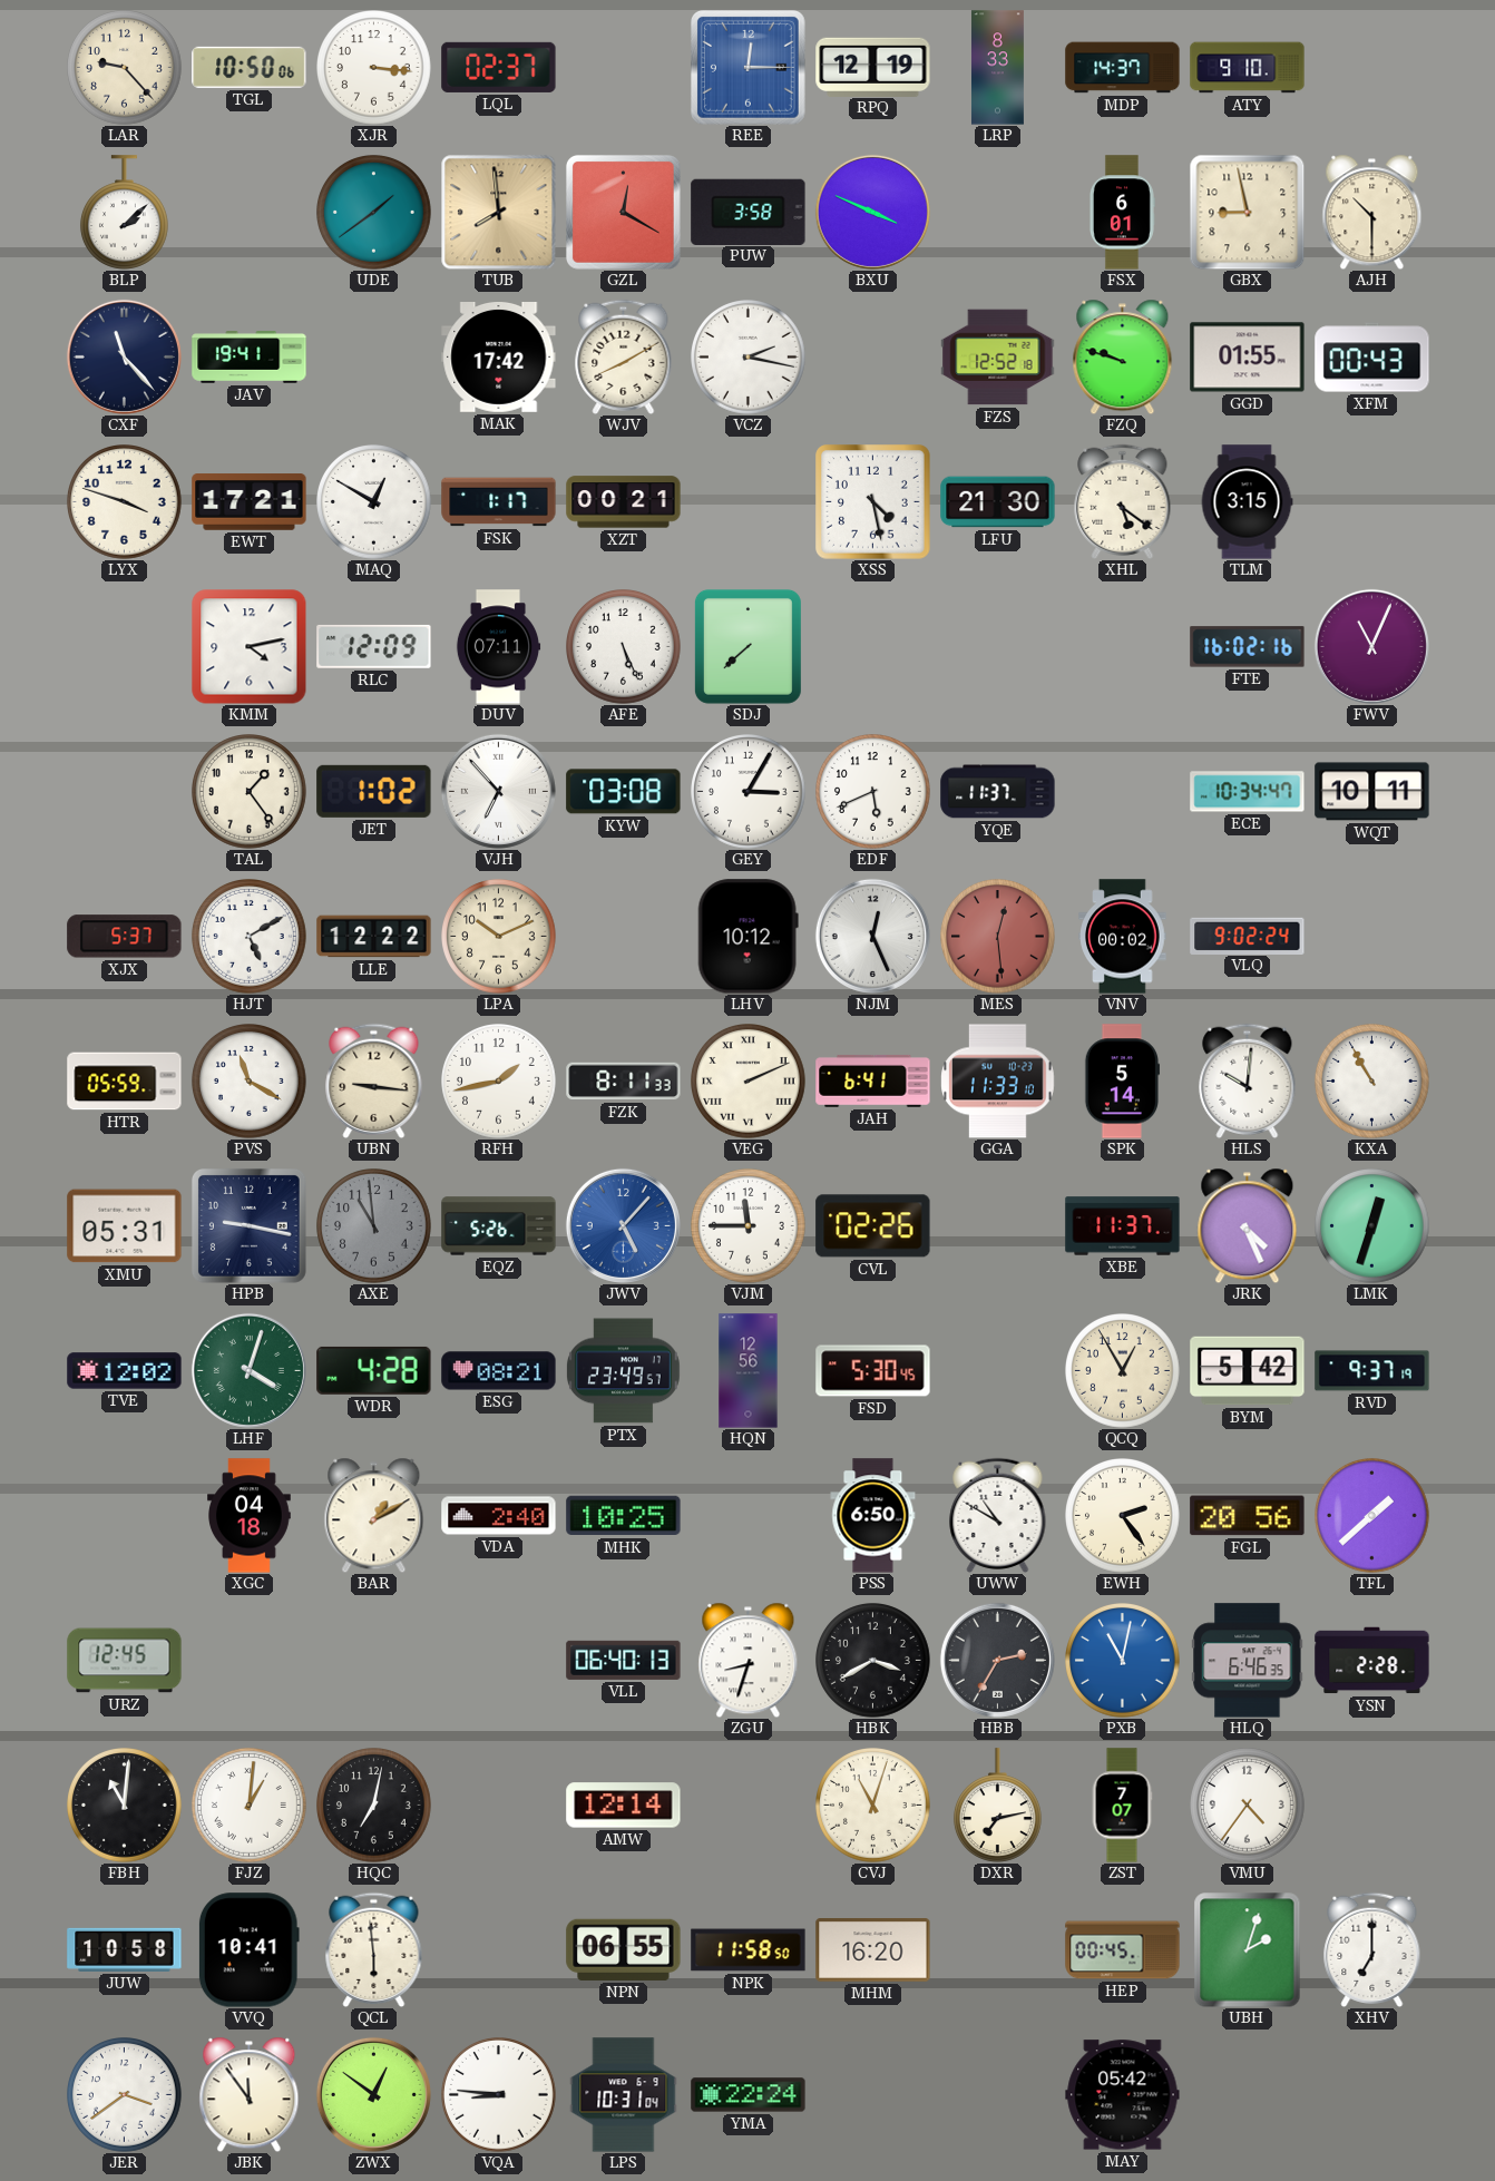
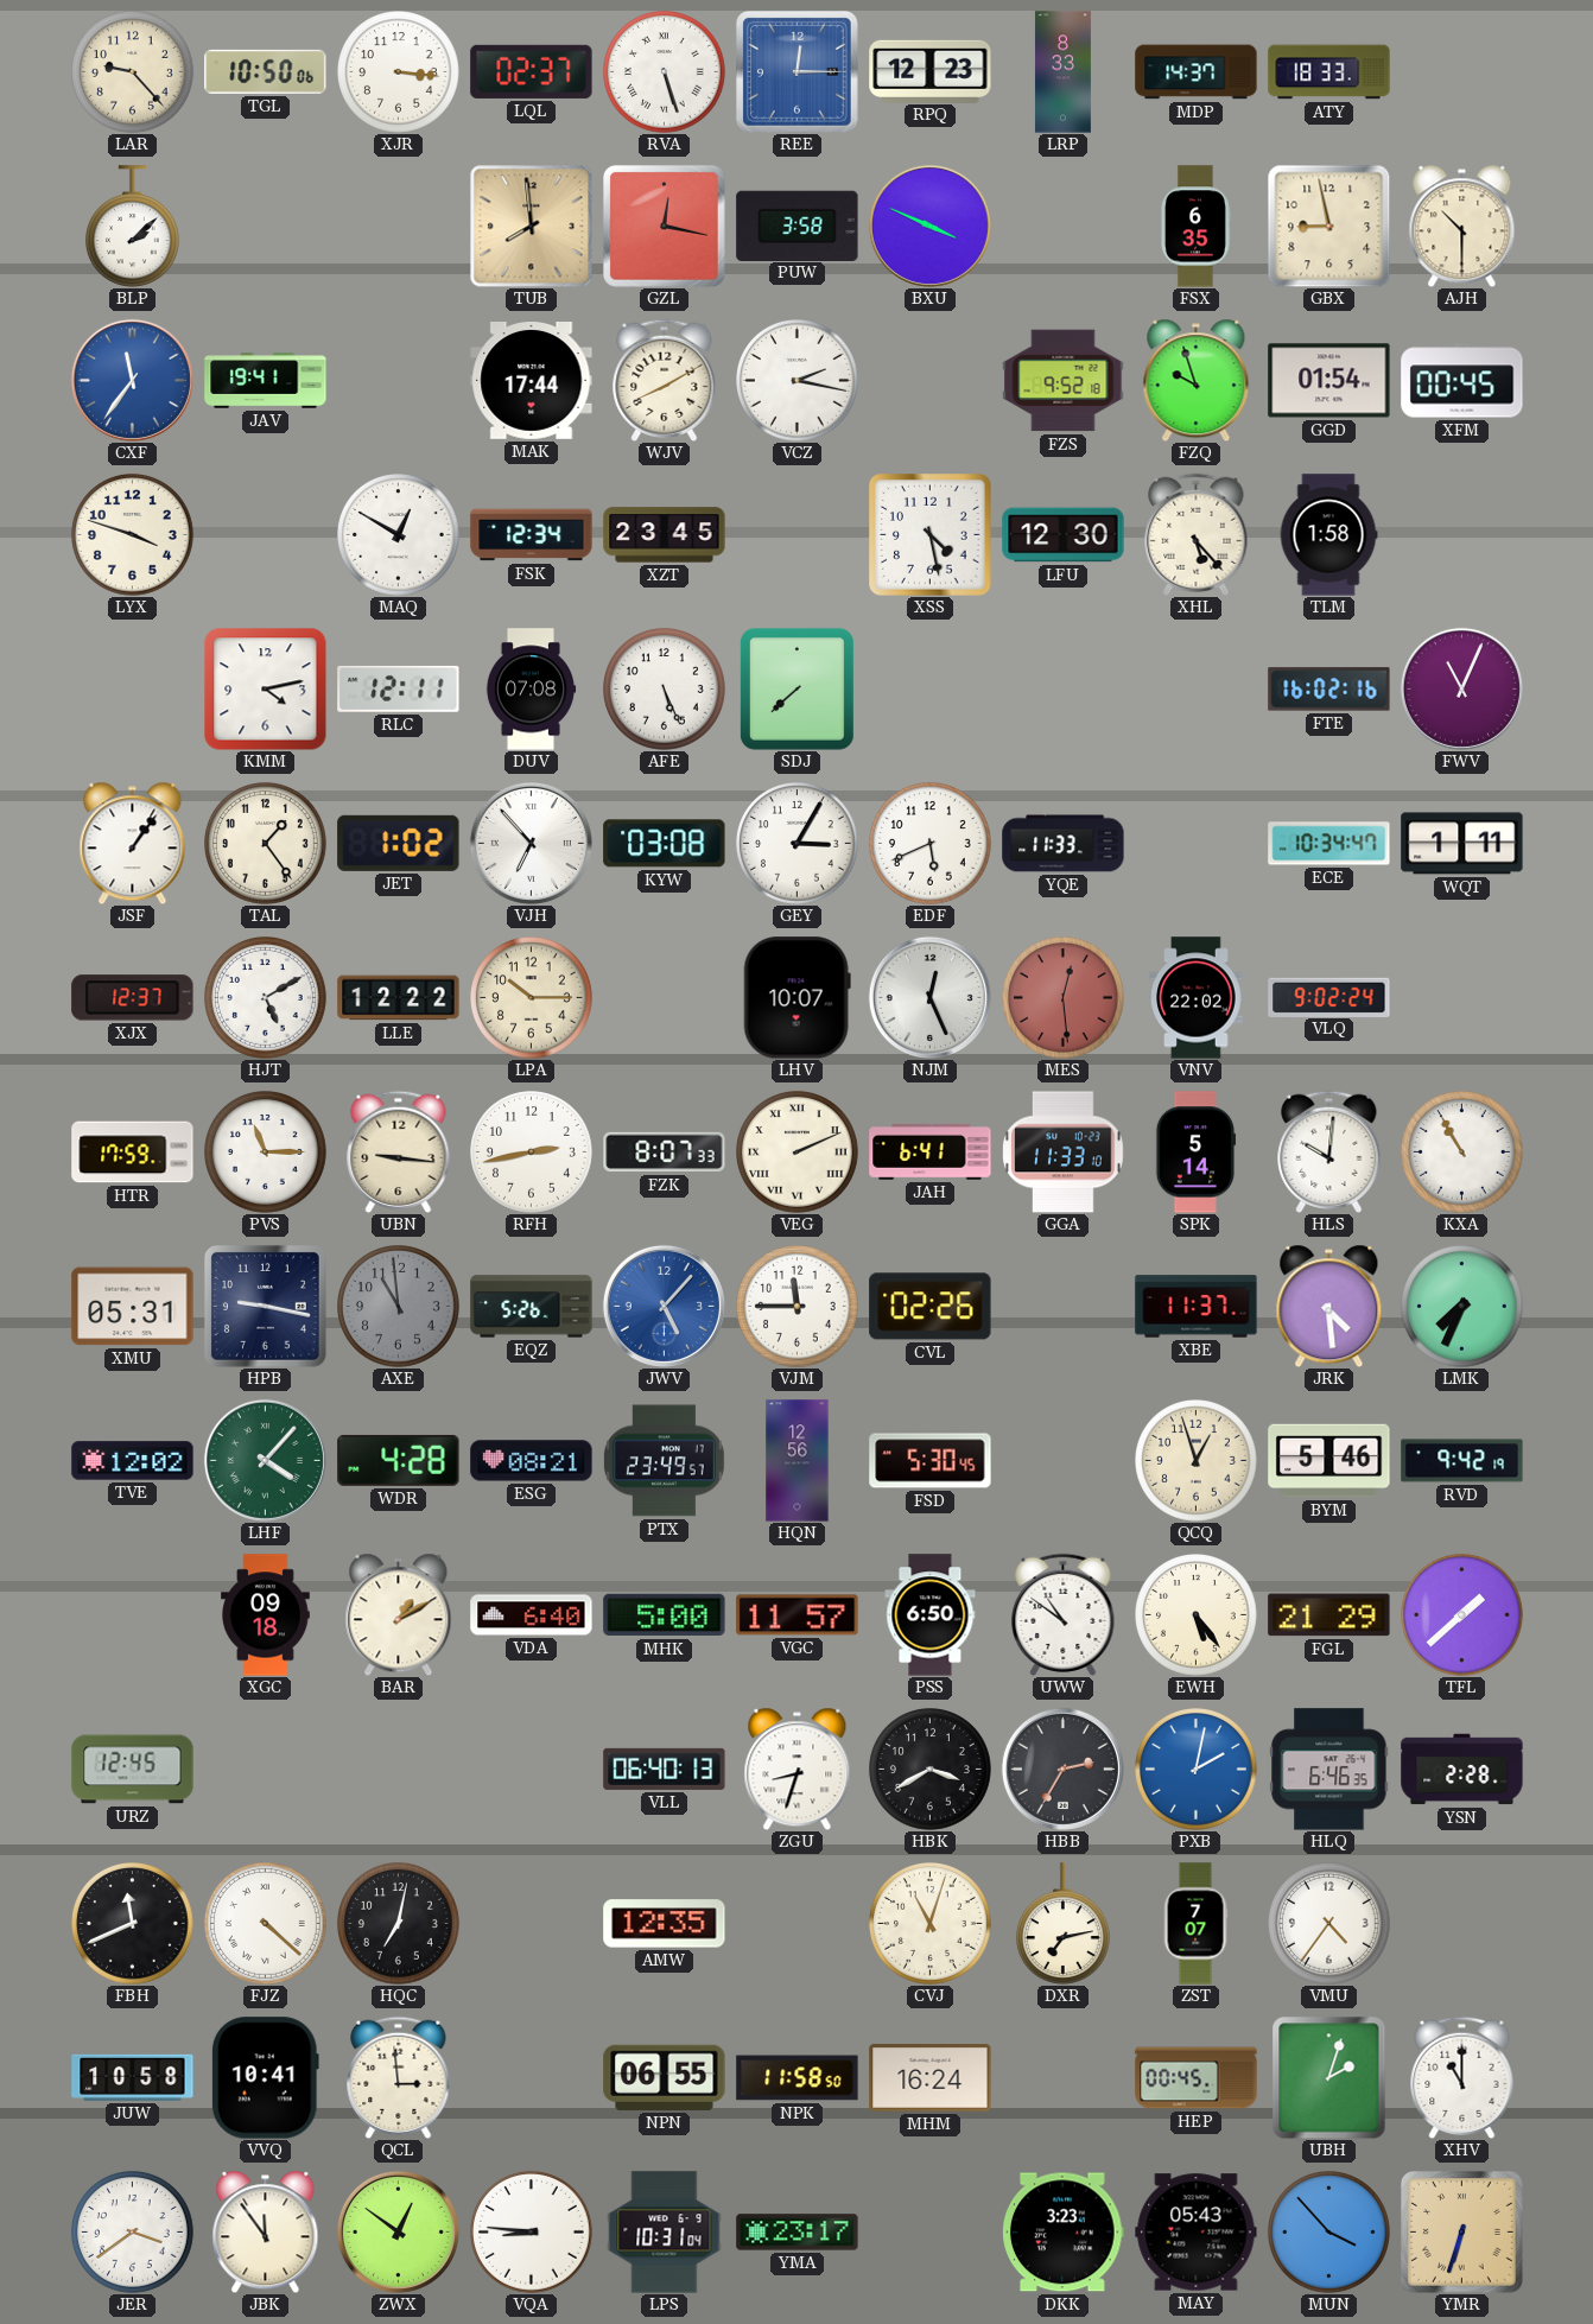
RVA: none -> 5:27 (665, 72)
RPQ: 12:19 -> 12:23 (931, 71)
ATY: 9:10 -> 18:33 (1329, 72)
UDE: 1:39 -> none (374, 213)
GZL: 12:20 -> 12:17 (665, 227)
FSX: 6:01 -> 6:35 (1195, 227)
CXF: 11:23 -> 11:36 (132, 380)
CXF dial: navy -> blue (132, 380)
MAK: 17:42 -> 17:44 (532, 381)
FZS: 12:52 -> 9:52 (1064, 381)
FZQ: 9:48 -> 9:57 (1197, 380)
GGD: 01:55 -> 01:54 (1329, 381)
XFM: 00:43 -> 00:45 (1462, 381)
EWT: 17:21 -> none (250, 502)
FSK: 1:17 -> 12:34 (532, 535)
XZT: 00:21 -> 23:45 (665, 535)
LFU: 21:30 -> 12:30 (1064, 535)
XHL: 5:21 -> 5:23 (1197, 534)
TLM: 3:15 -> 1:58 (1328, 535)
RLC: 12:09 -> 12:11 (399, 688)
DUV: 07:11 -> 07:08 (531, 690)
JSF: none -> 1:06 (133, 843)
YQE: 11:37 -> 11:33 (1064, 844)
WQT: 10:11 -> 1:11 (1462, 844)
XJX: 5:37 -> 12:37 (133, 998)
LPA: 10:11 -> 10:15 (532, 998)
LHV: 10:12 -> 10:07 (796, 998)
VNV: 00:02 -> 22:02 (1197, 998)
HTR: 05:59 -> 17:59 (133, 1153)
PVS: 11:20 -> 11:15 (266, 1153)
RFH: 1:43 -> 2:43 (532, 1153)
FZK: 8:11 -> 8:07 (665, 1153)
JRK: 4:26 -> 4:29 (1329, 1306)
LMK: 12:33 -> 7:34 (1462, 1307)
LHF: 4:03 -> 4:07 (265, 1460)
QCQ: 12:55 -> 12:57 (1197, 1461)
BYM: 5:42 -> 5:46 (1329, 1461)
RVD: 9:37 -> 9:42 (1462, 1461)
XGC: 04:18 -> 09:18 (266, 1615)
VDA: 2:40 -> 6:40 (532, 1615)
MHK: 10:25 -> 5:00 (665, 1615)
VGC: none -> 11:57 (798, 1615)
UWW: 10:50 -> 10:51 (1064, 1614)
EWH: 2:24 -> 5:24 (1197, 1615)
FGL: 20:56 -> 21:29 (1329, 1615)
PXB: 11:02 -> 2:02 (1197, 1770)
FBH: 11:01 -> 11:41 (133, 1924)
FJZ: 1:01 -> 4:22 (266, 1924)
AMW: 12:14 -> 12:35 (665, 1924)
QCL: 5:59 -> 2:59 (399, 2077)
MHM: 16:20 -> 16:24 (931, 2078)
XHV: 7:00 -> 11:00 (1462, 2077)
YMA: 22:24 -> 23:17 (798, 2233)
DKK: none -> 3:23 (1064, 2233)
MAY: 05:42 -> 05:43 (1197, 2233)
MUN: none -> 3:53 (1329, 2233)
YMR: none -> 6:33 (1462, 2233)
